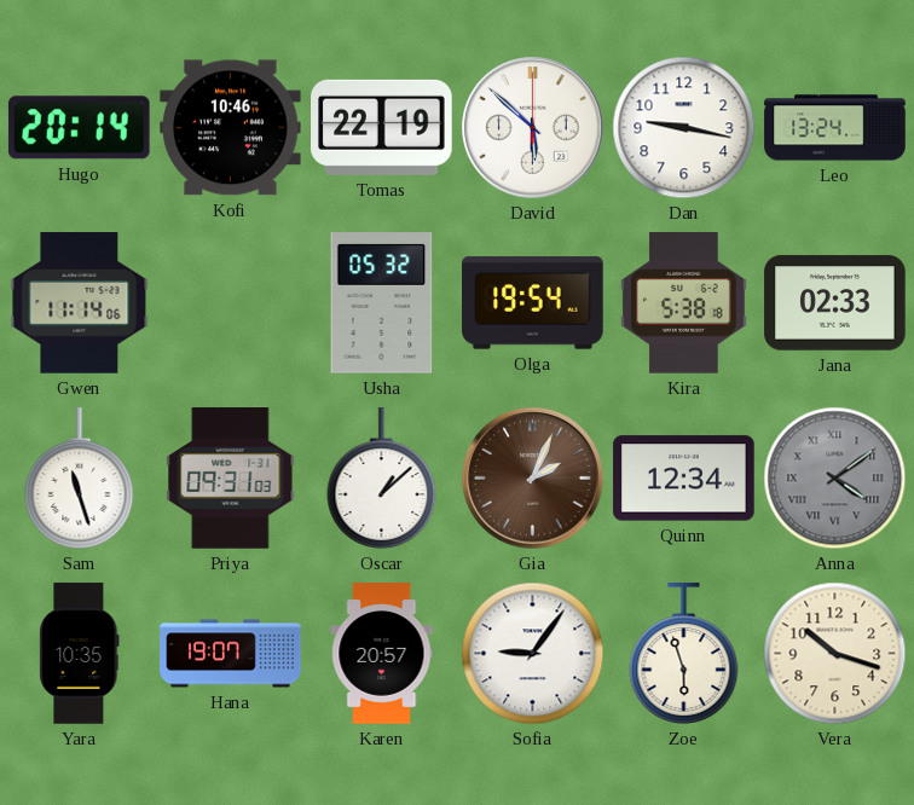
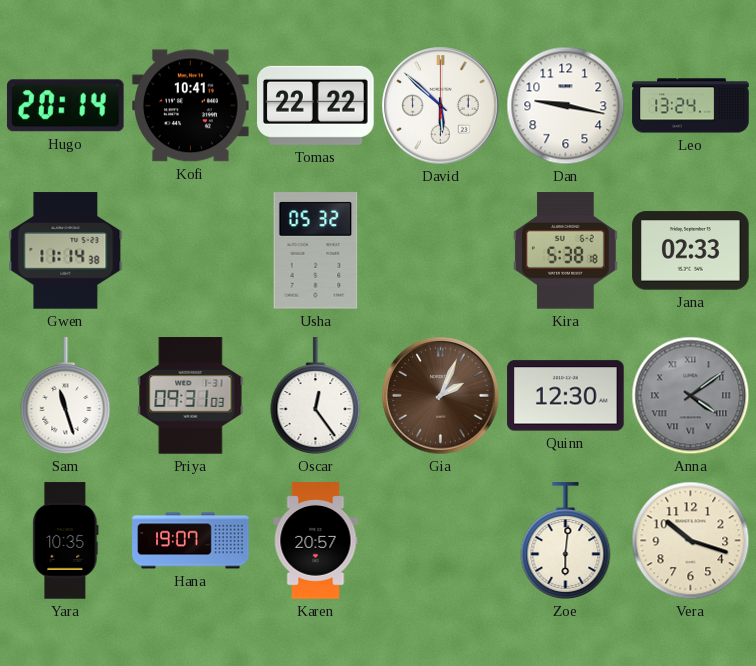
Kofi: 10:46 -> 10:41 (191, 106)
Tomas: 22:19 -> 22:22 (316, 105)
Gwen: 11:14:06 -> 11:14:38 (66, 251)
Olga: 19:54 -> none (533, 303)
Oscar: 1:08 -> 12:24 (316, 396)
Quinn: 12:34 -> 12:30 (566, 396)
Sofia: 9:06 -> none (533, 654)
Zoe: 5:57 -> 6:01 (566, 541)
